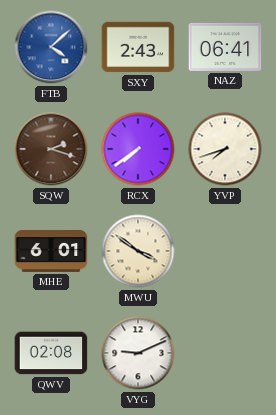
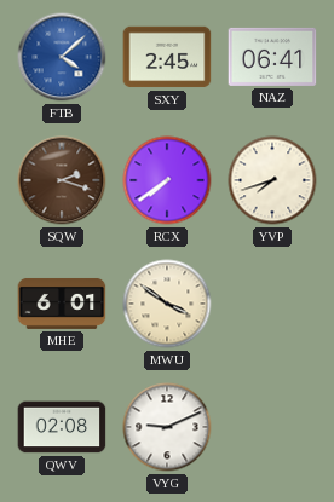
SXY: 2:43 -> 2:45 (167, 57)
